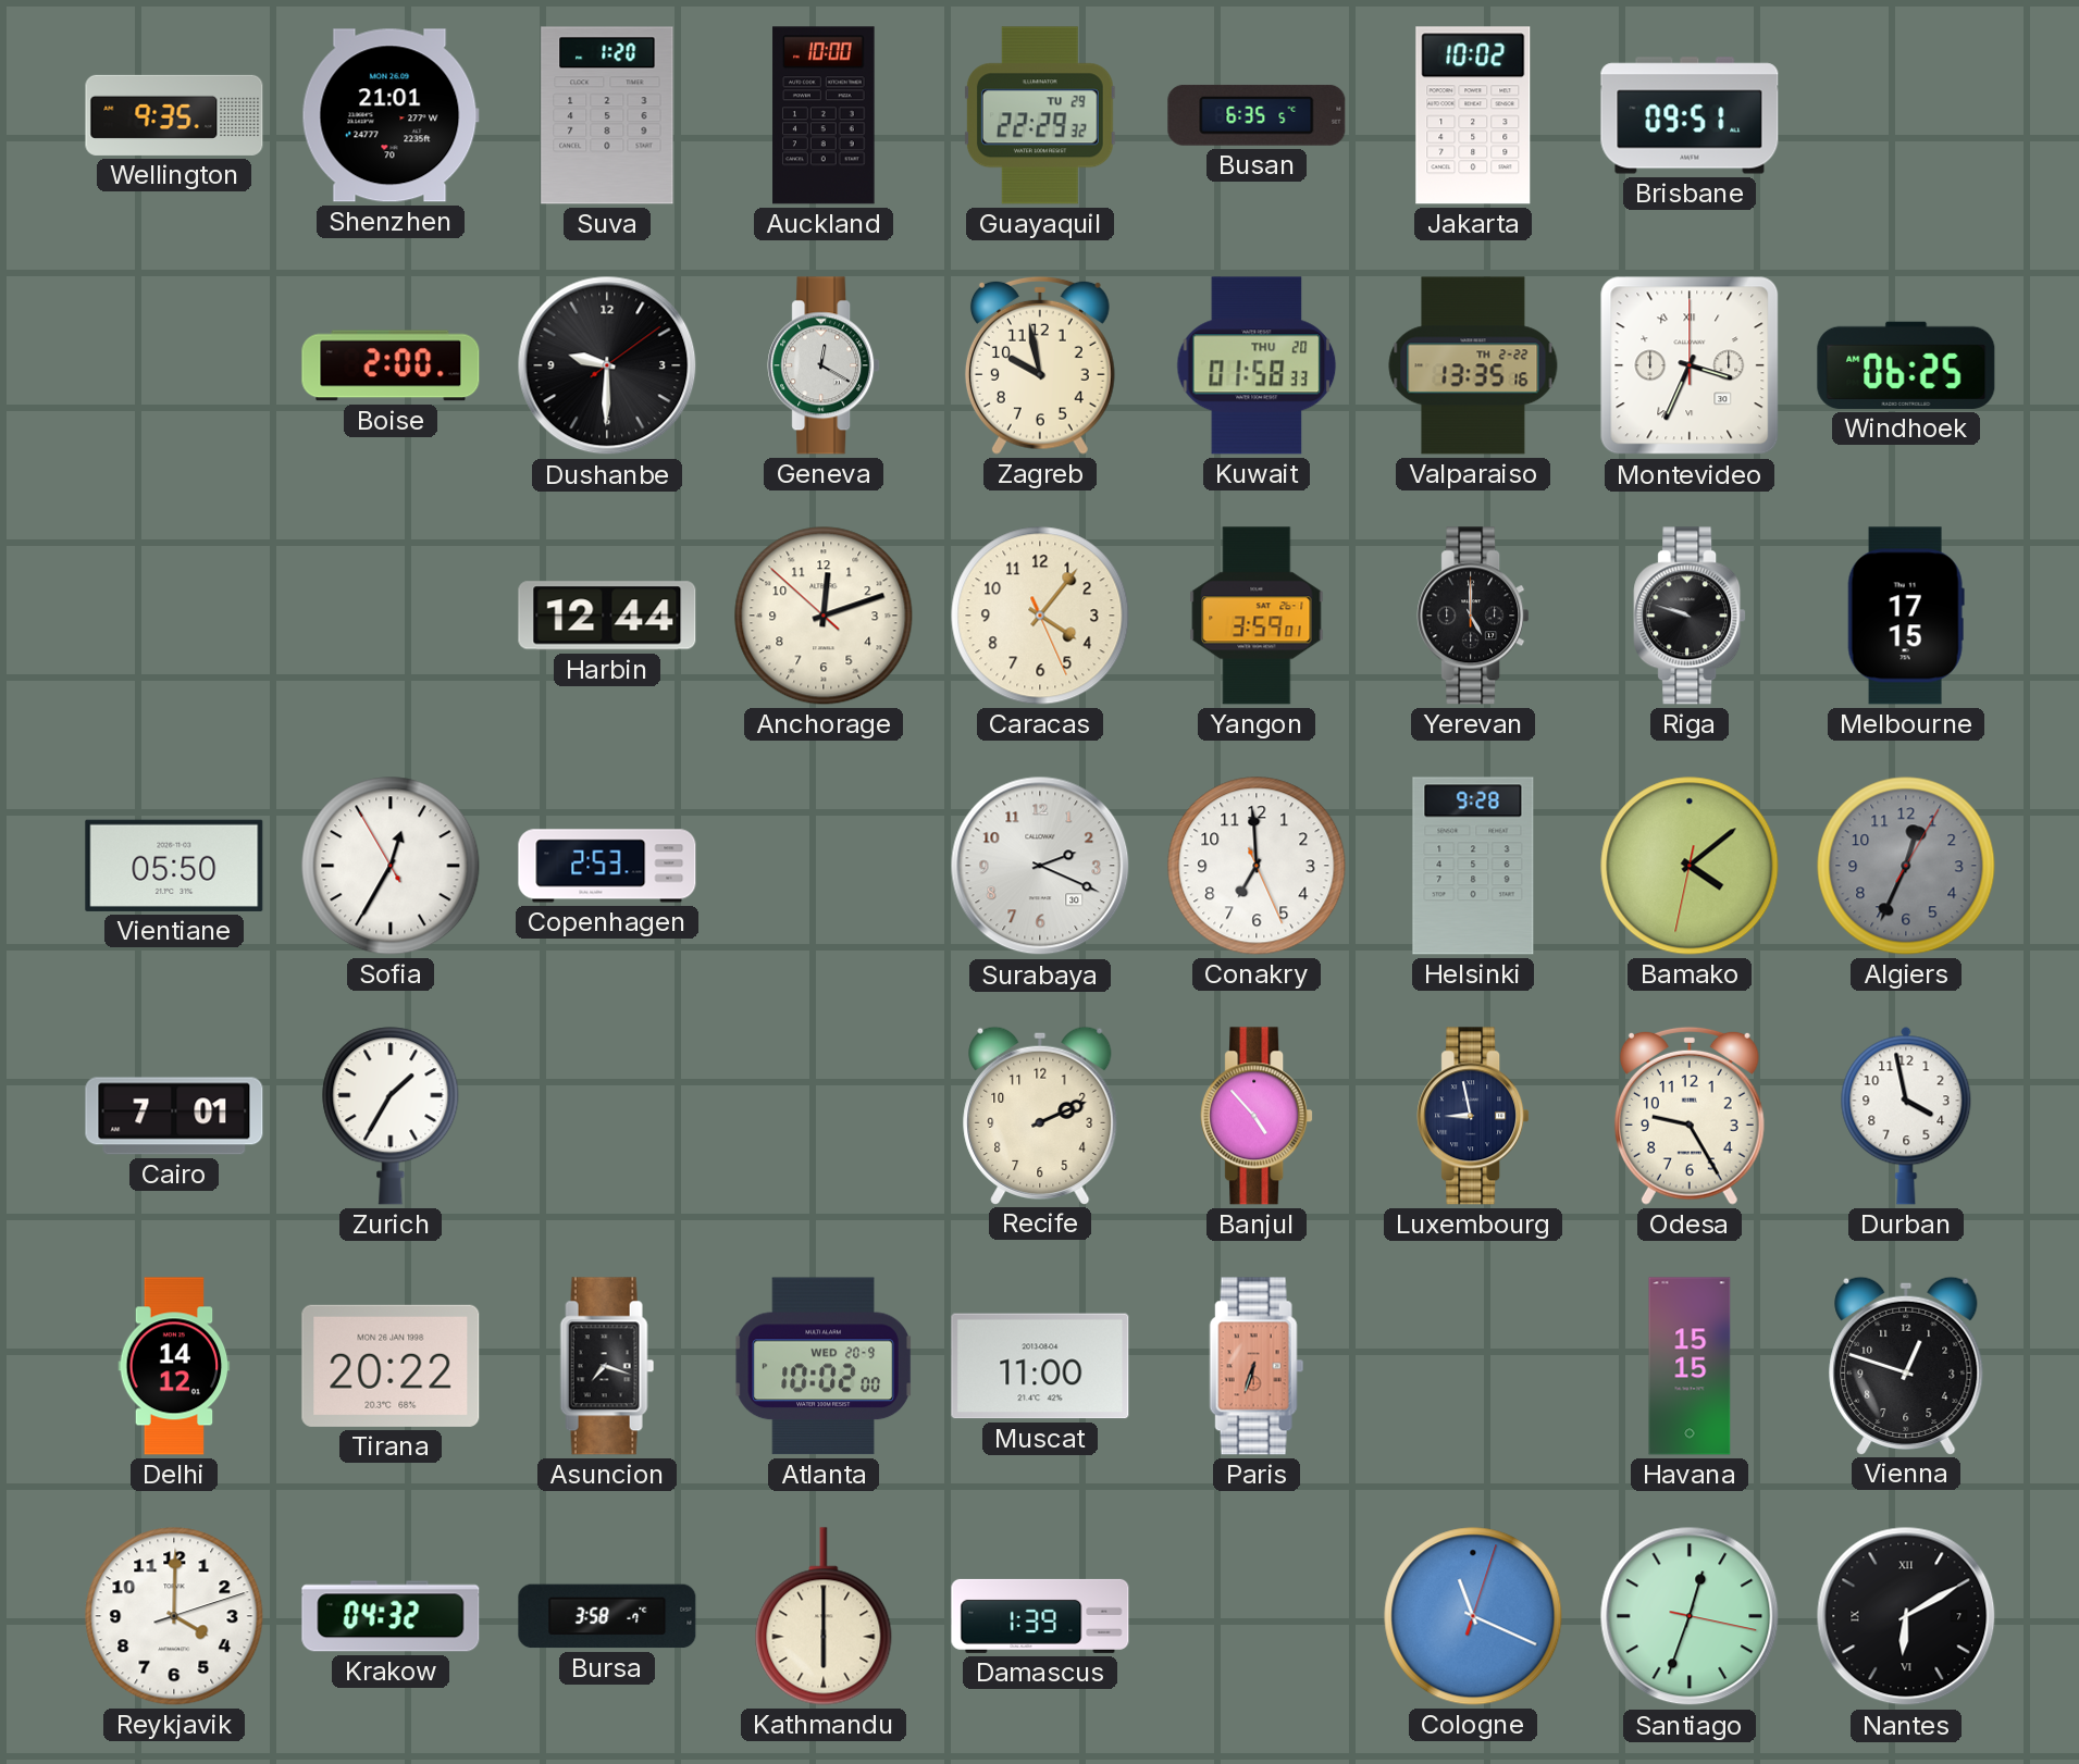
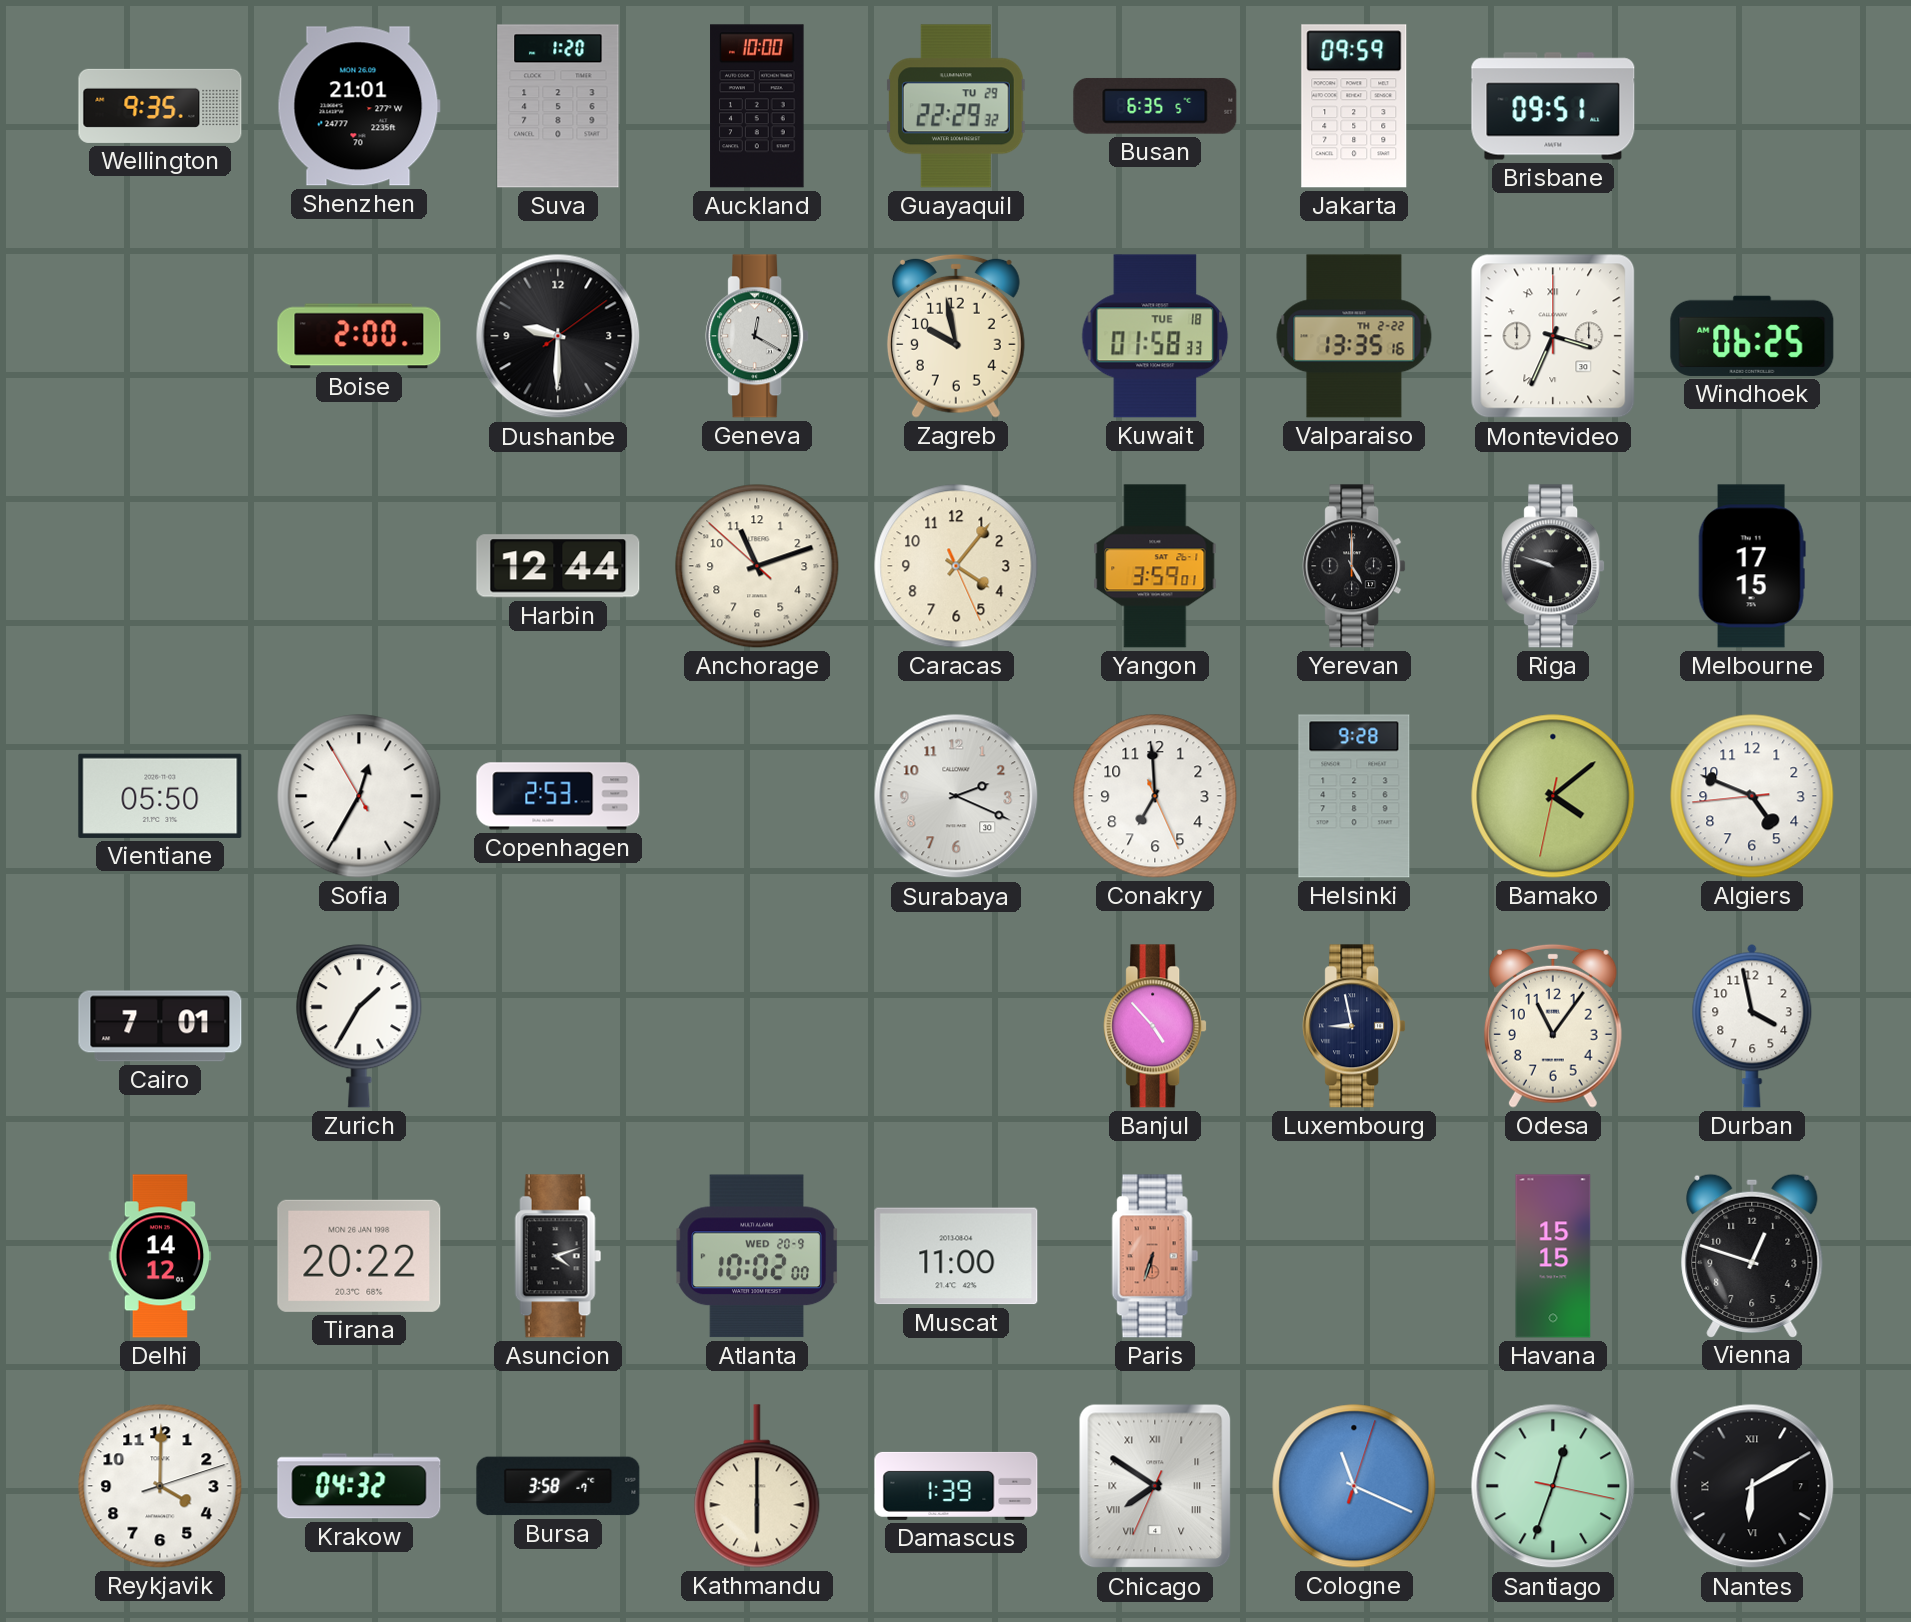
Jakarta: 10:02 -> 09:59 (1354, 106)
Kuwait date: THU 20 -> TUE 18 (1155, 336)
Anchorage: 12:11 -> 11:11 (757, 566)
Algiers: 12:34 -> 4:48 (1752, 796)
Algiers dial: grey -> white (1752, 796)
Recife: 2:11 -> none (1040, 1115)
Odesa: 9:25 -> 11:06 (1553, 1026)
Asuncion: 7:18 -> 4:12 (558, 1256)
Chicago: none -> 7:50 (1155, 1486)
